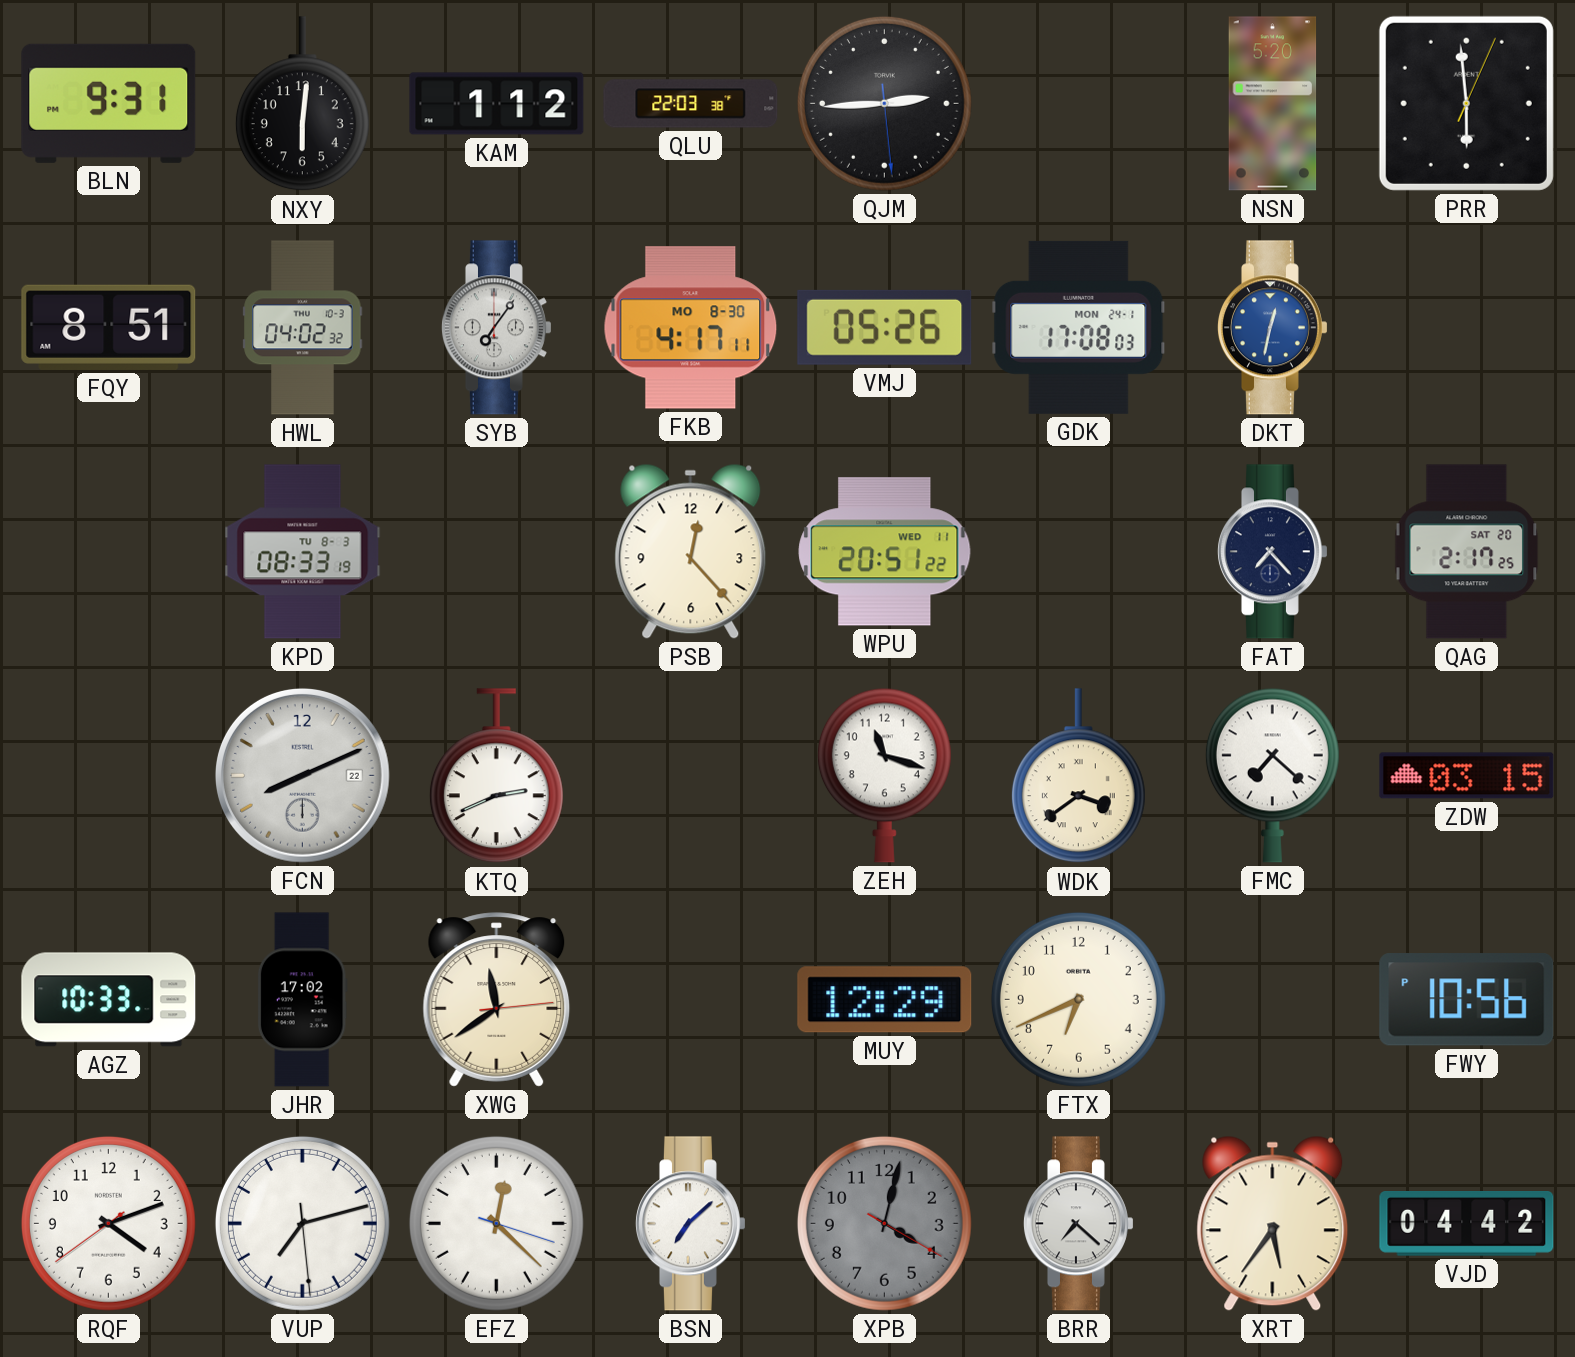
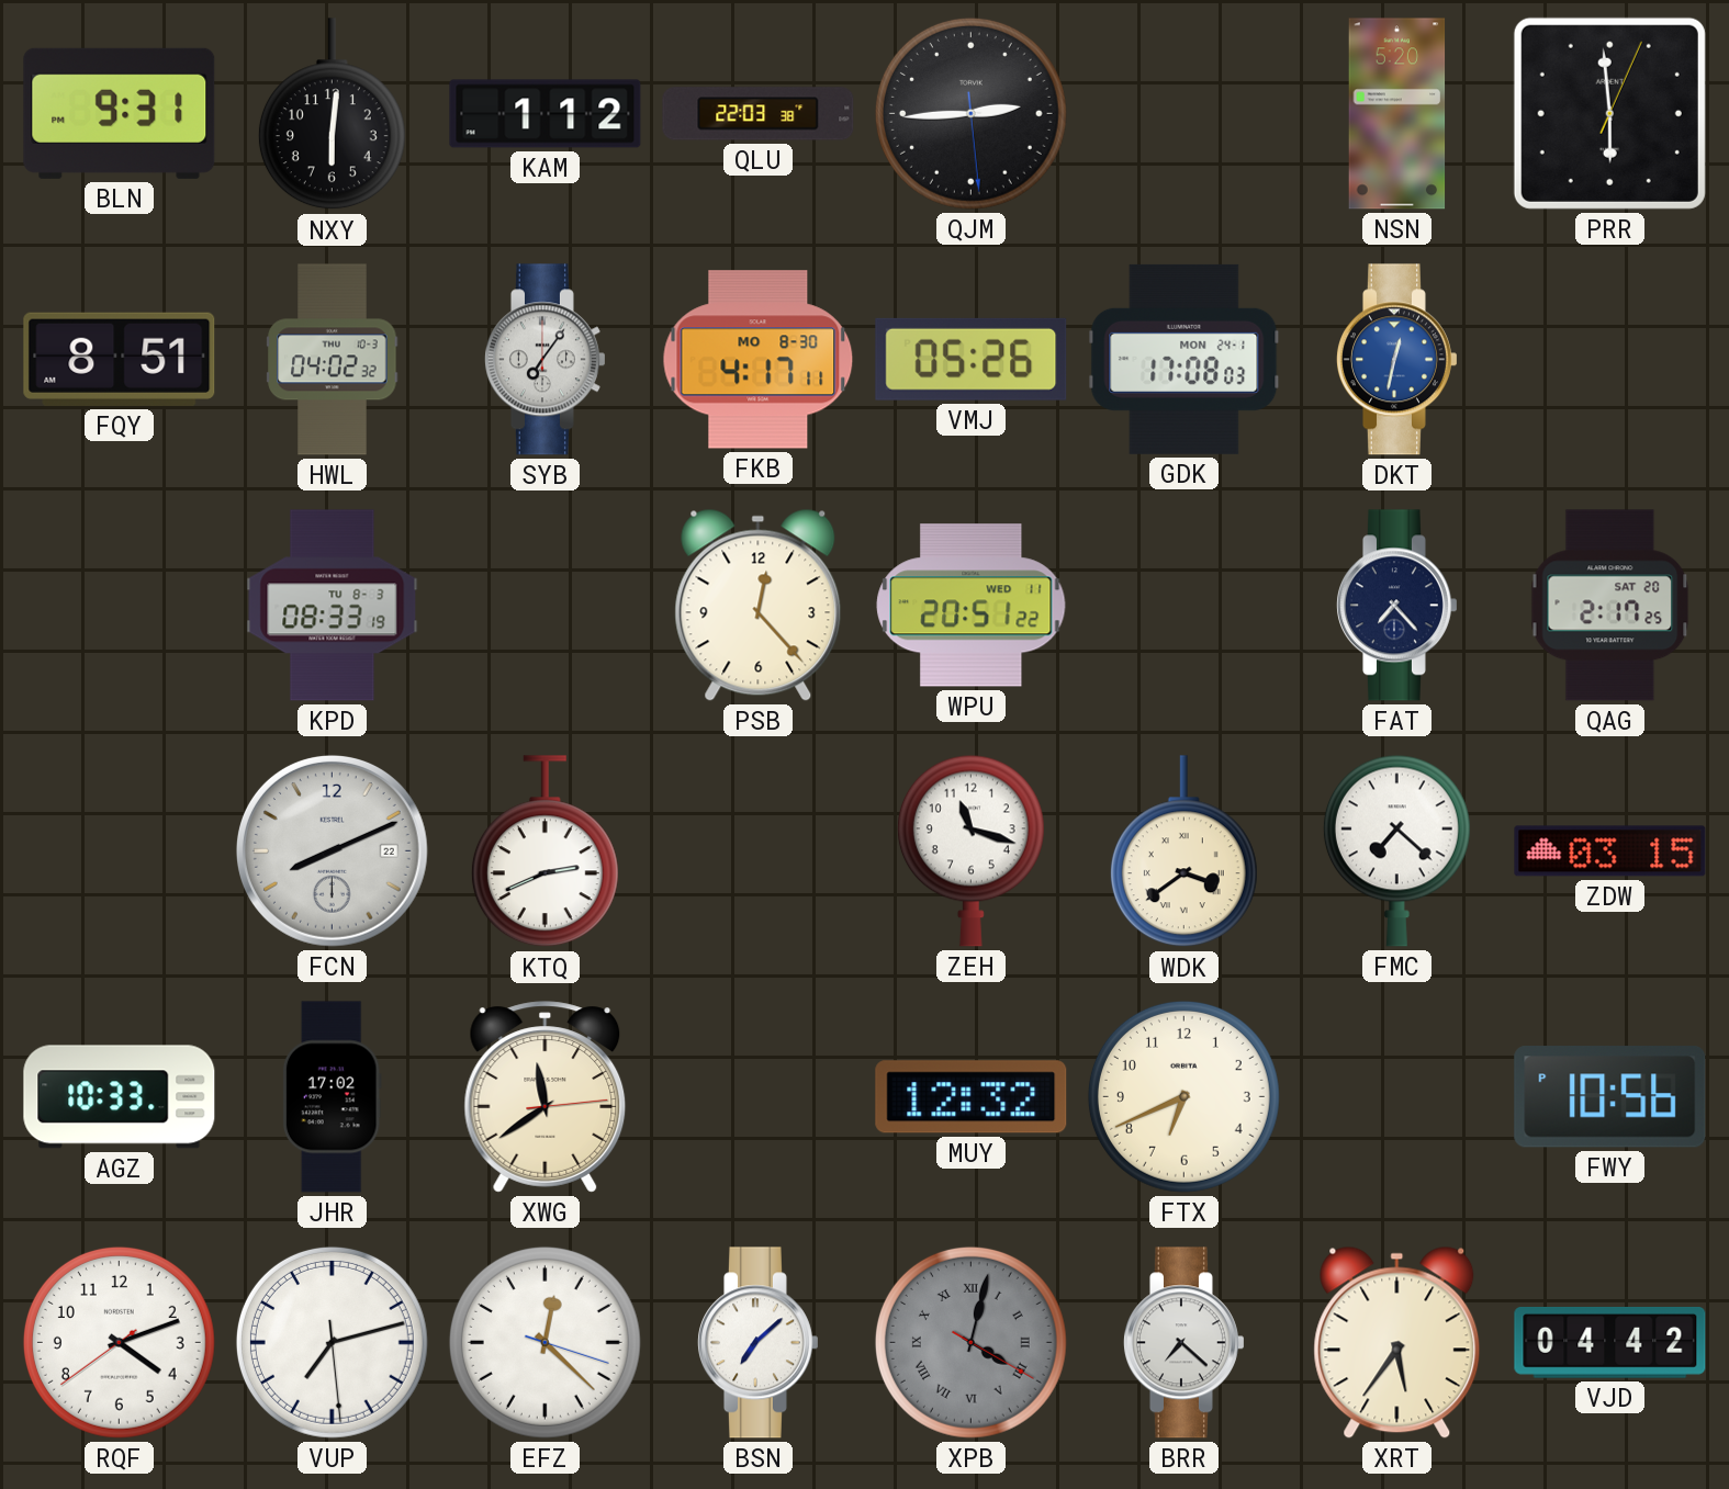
MUY: 12:29 -> 12:32 (972, 1097)
XPB numerals: Arabic -> Roman (970, 1342)
